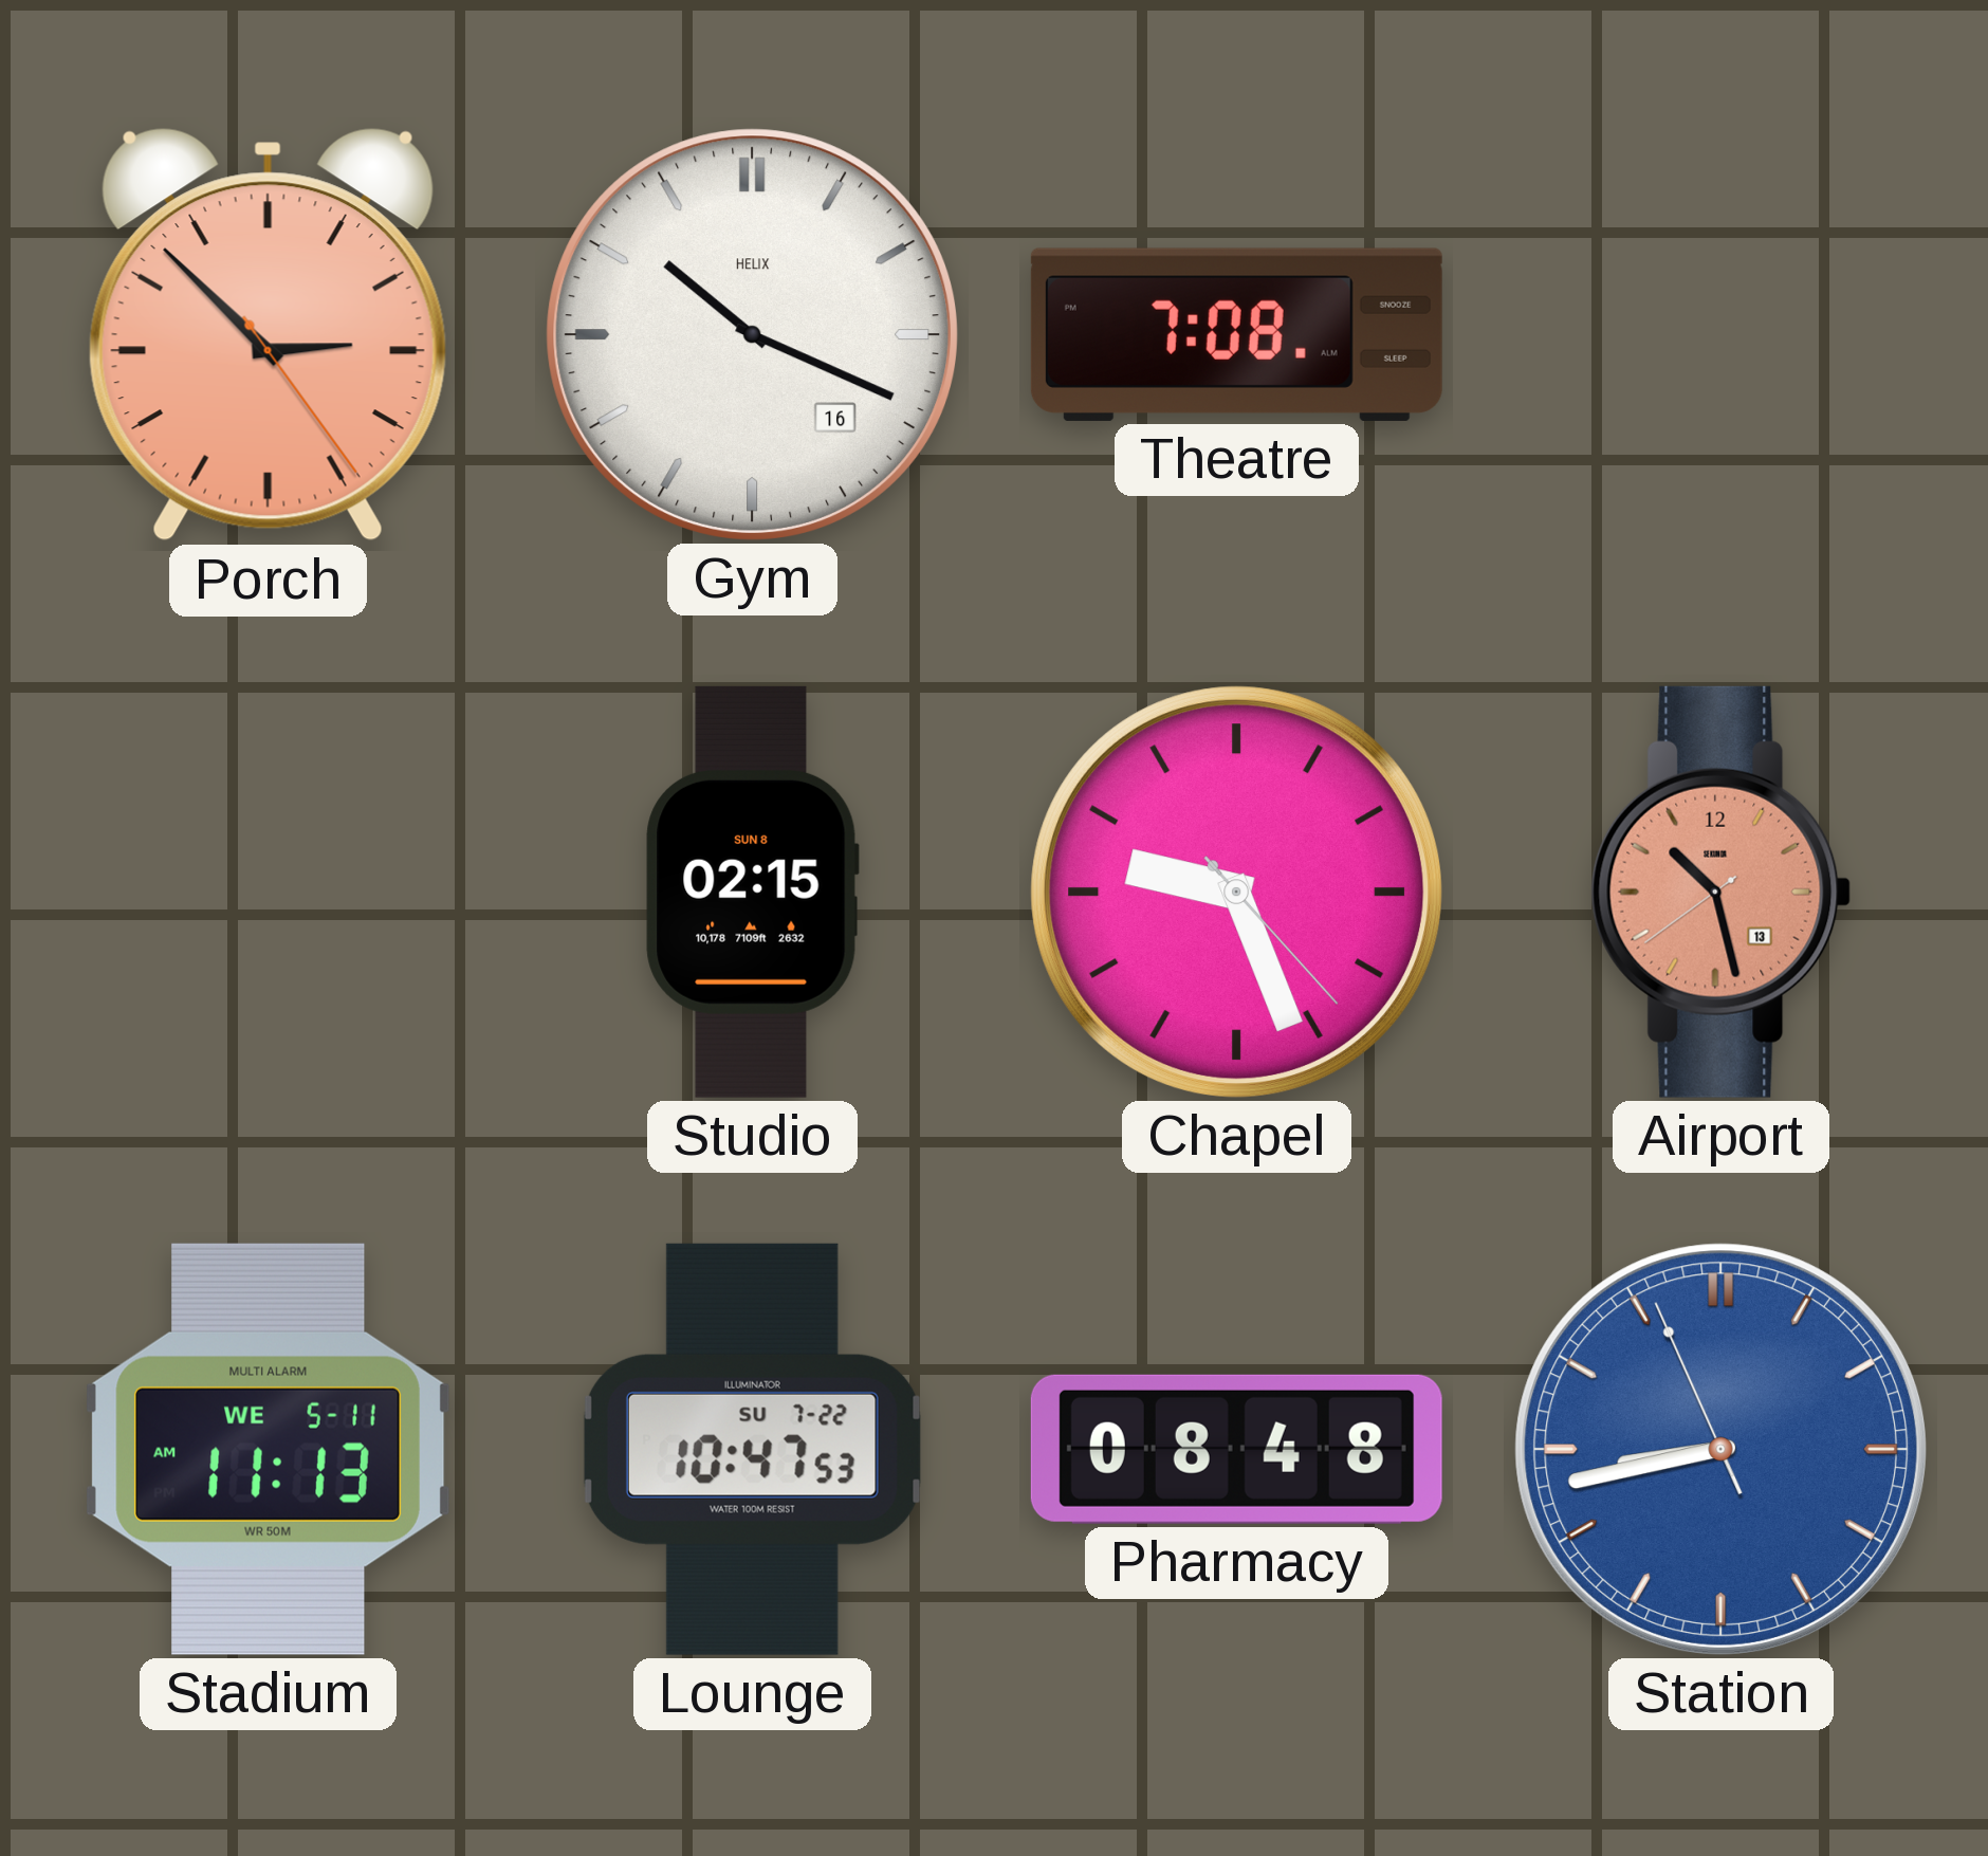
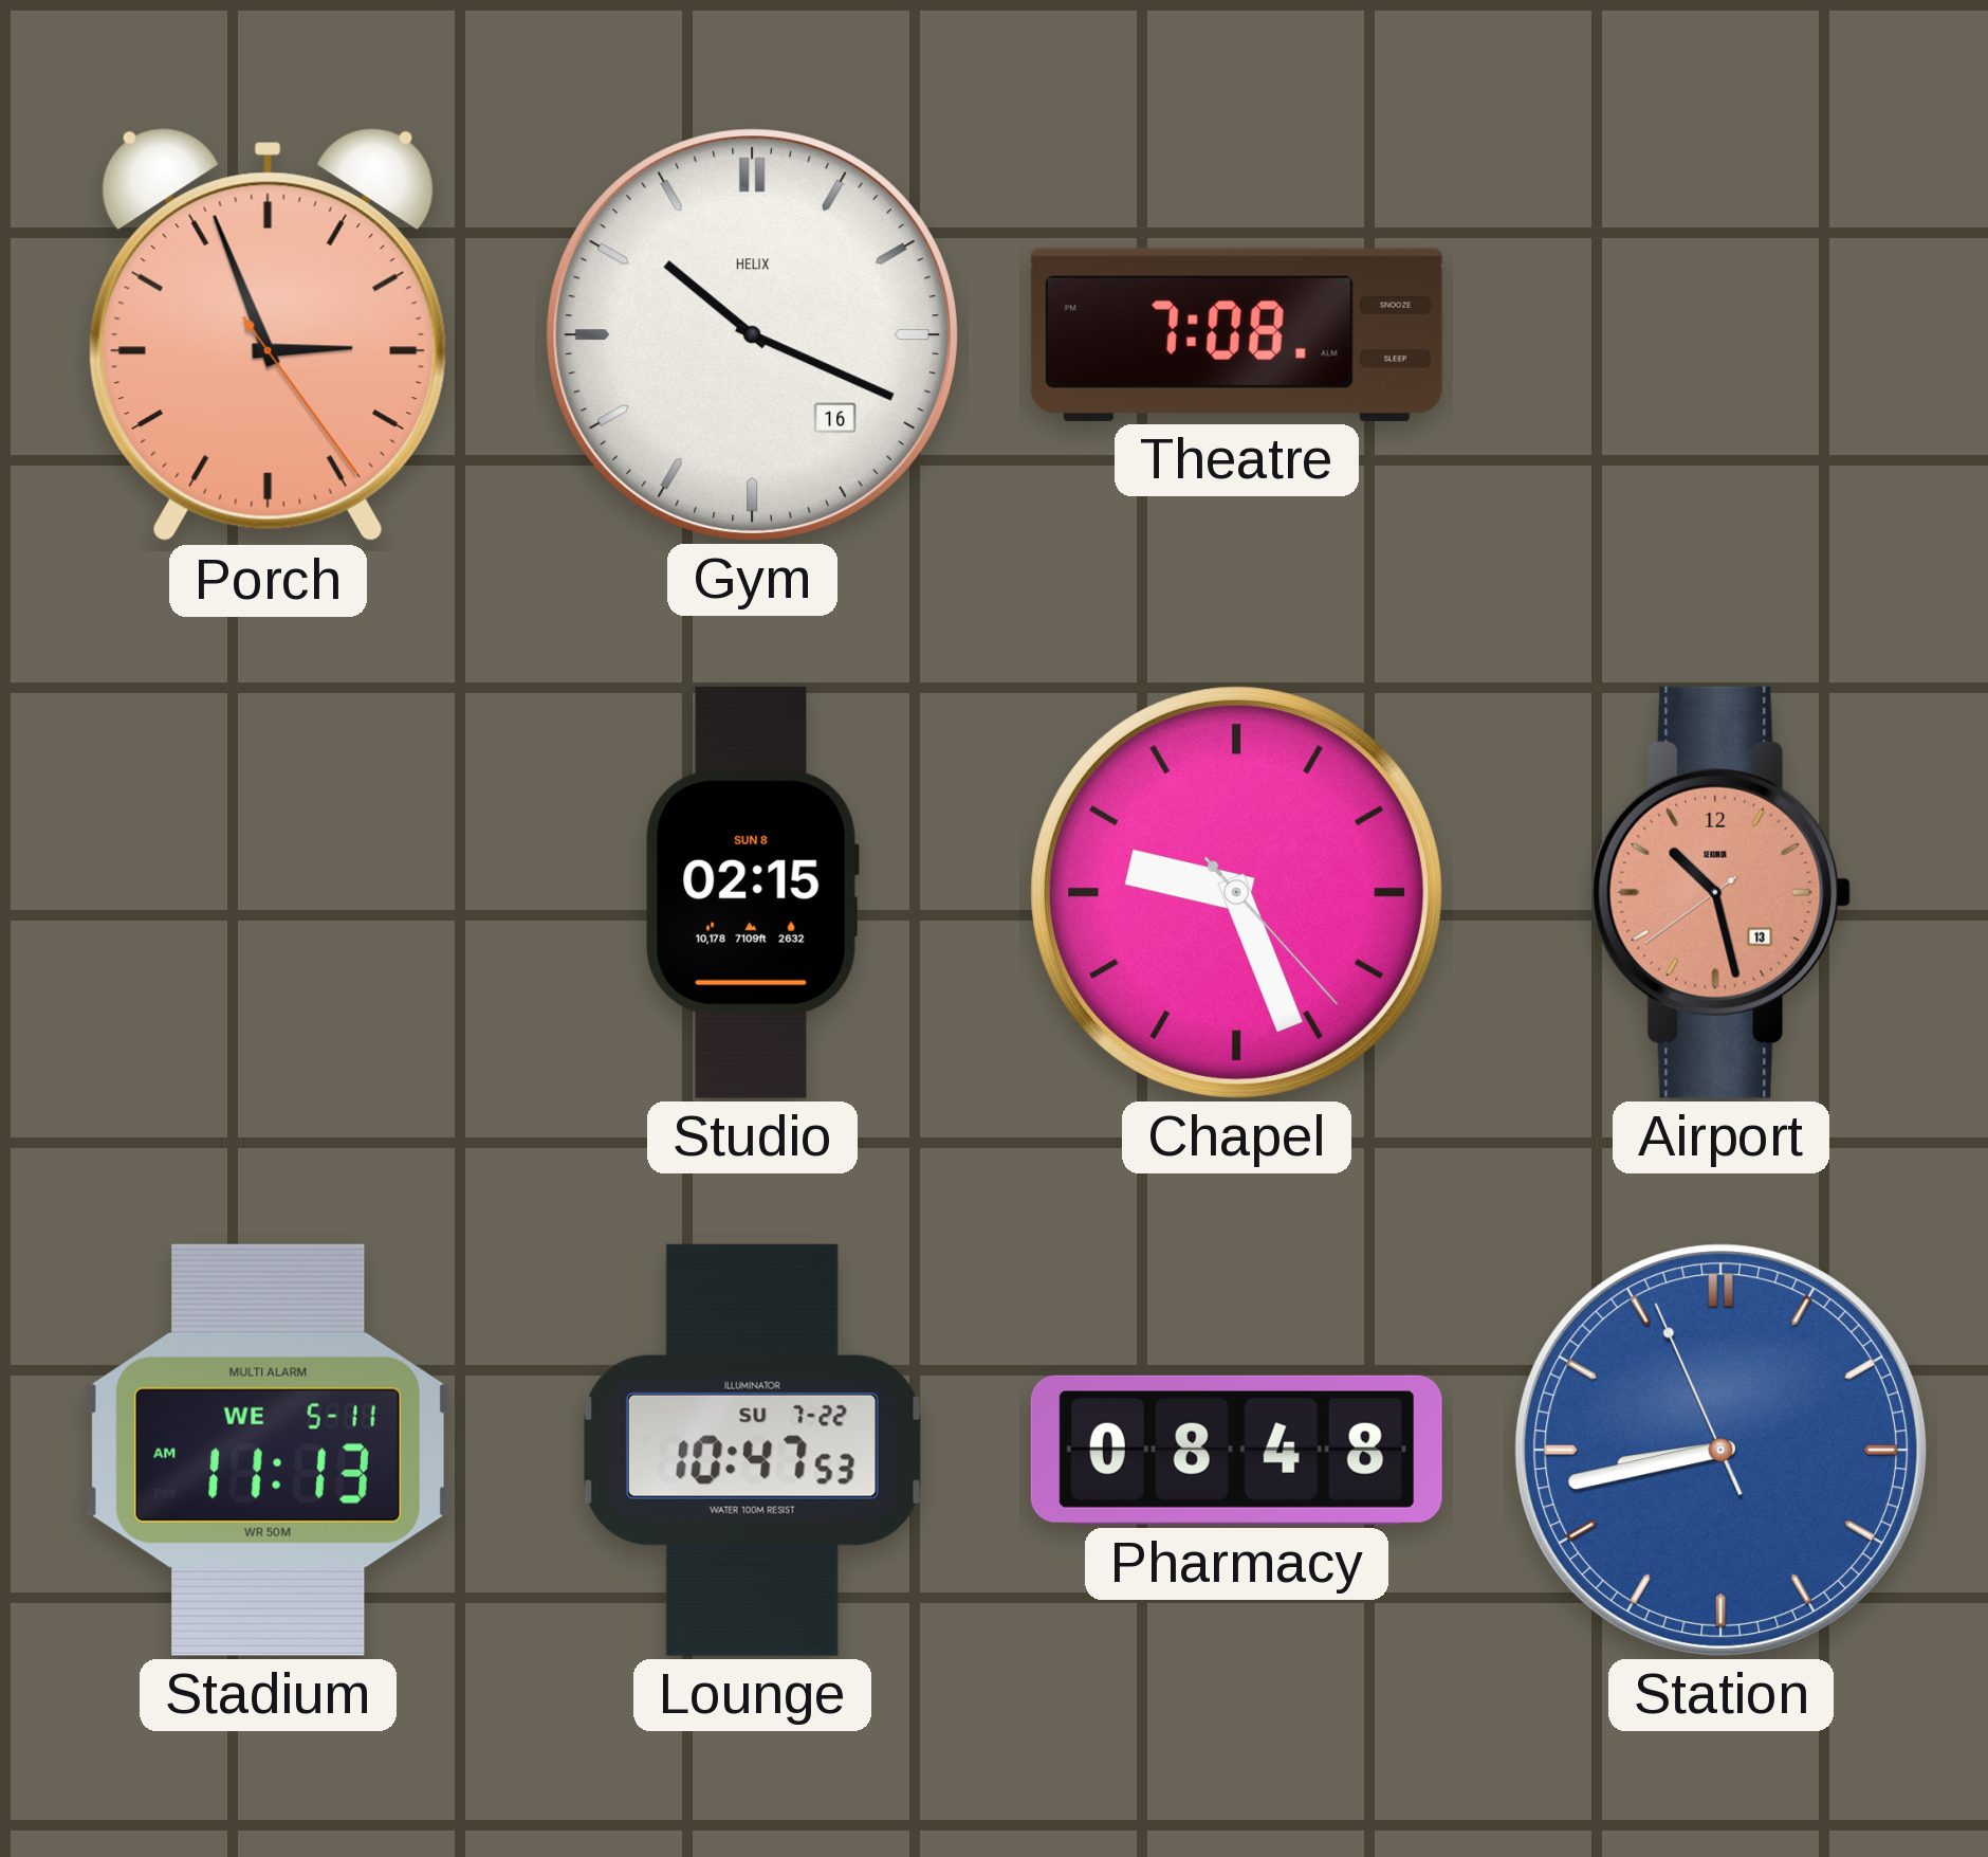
Porch: 2:52 -> 2:56 (268, 335)
